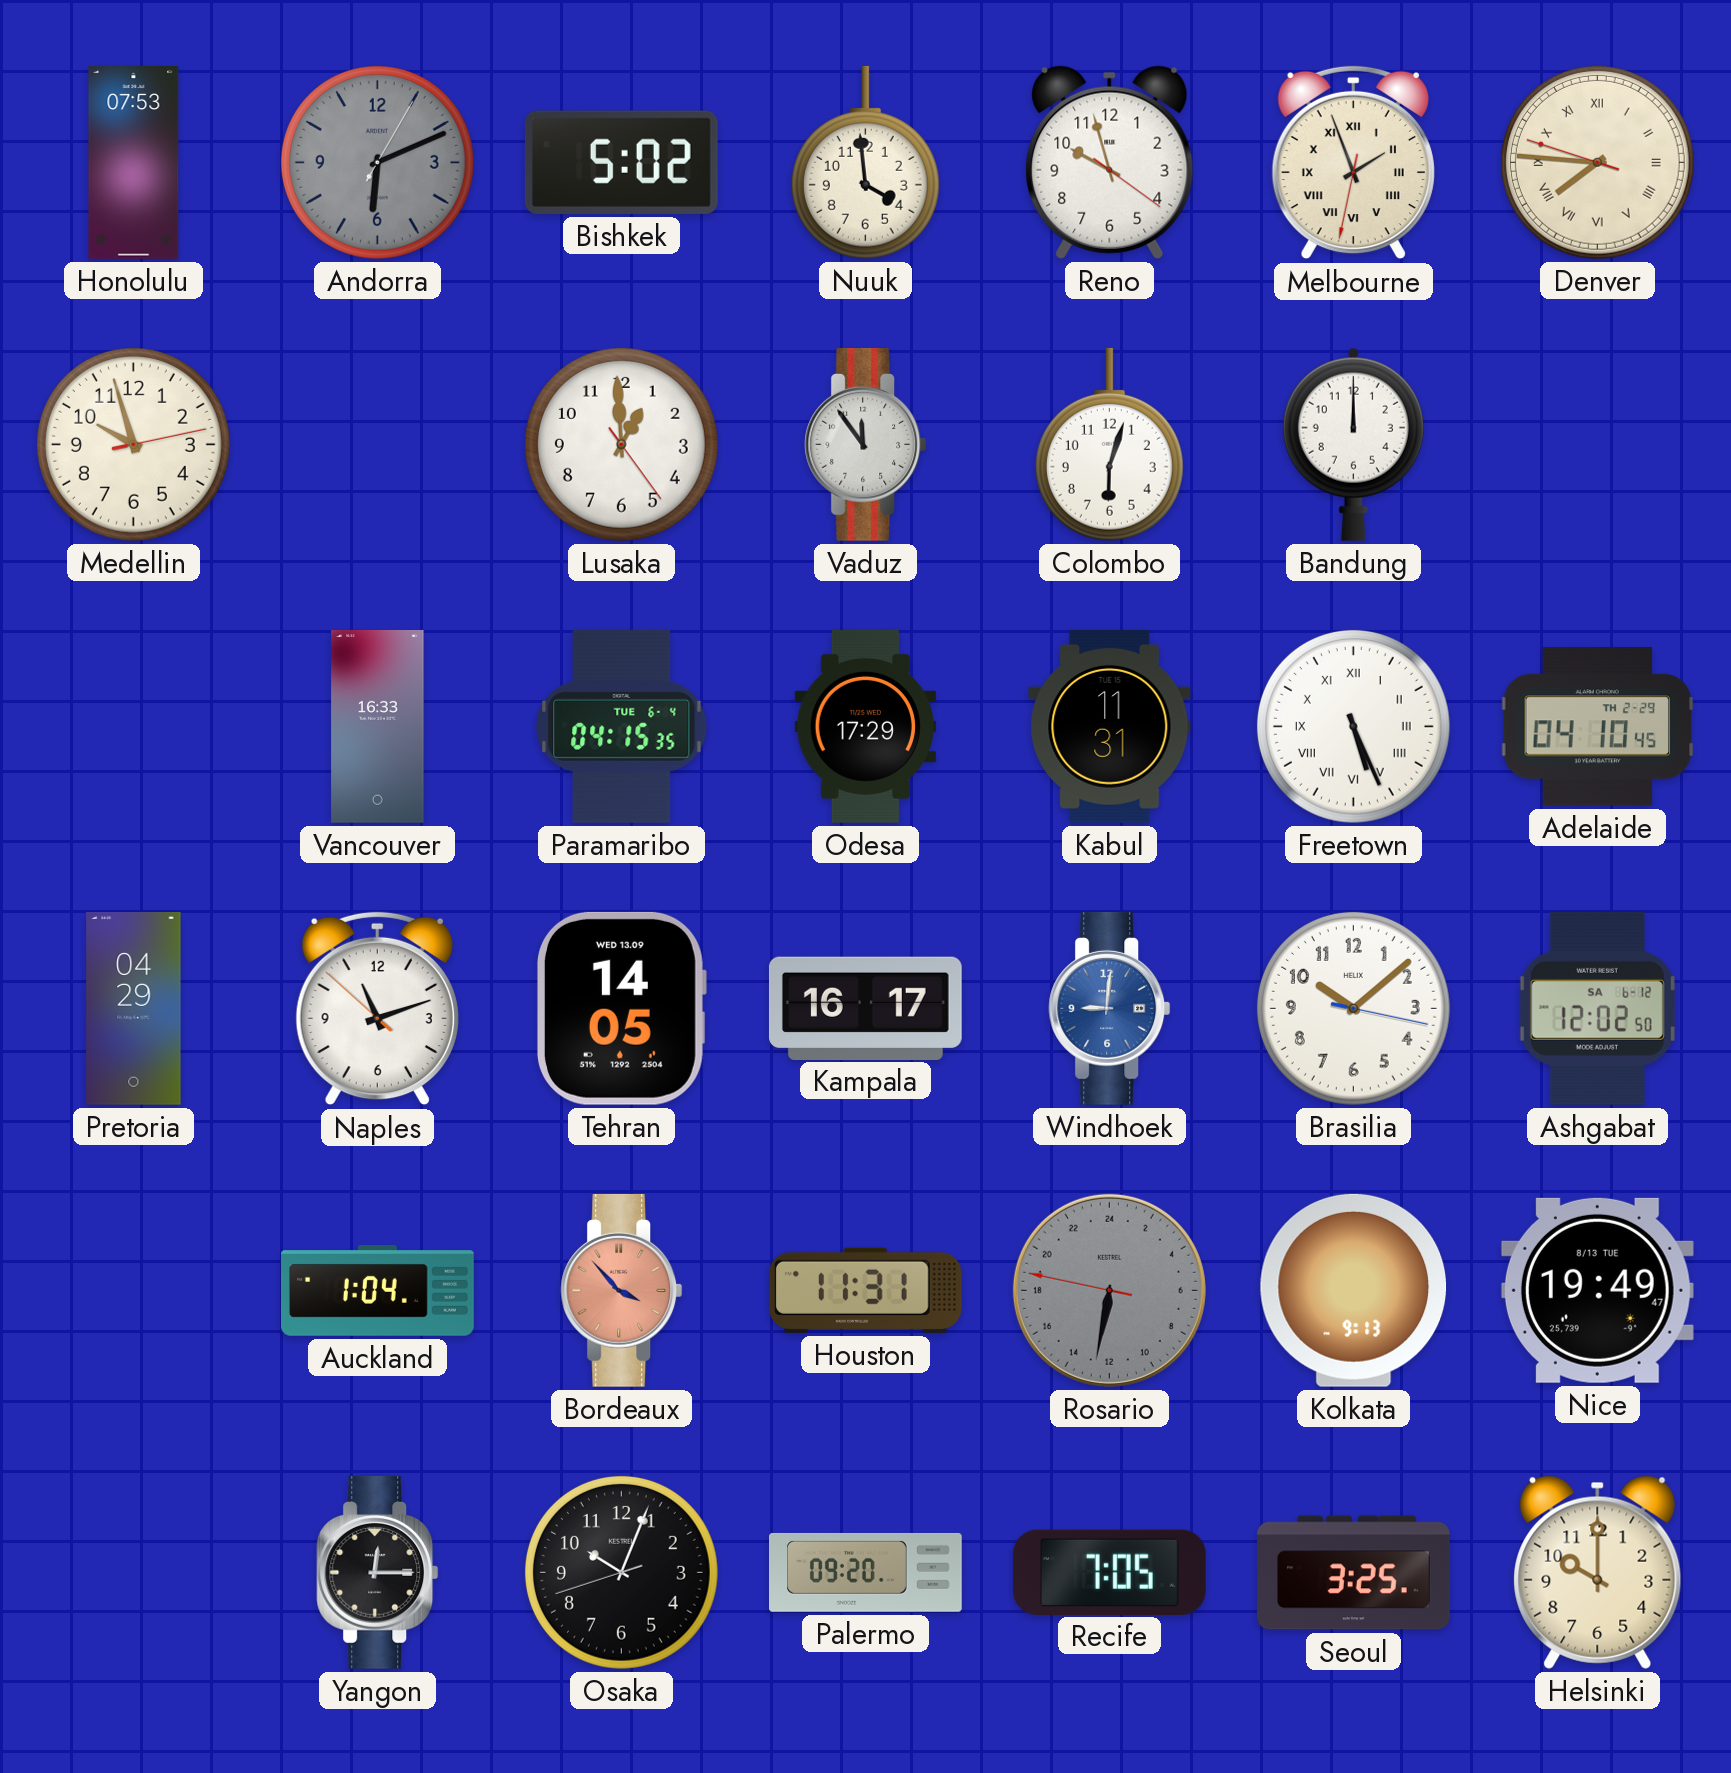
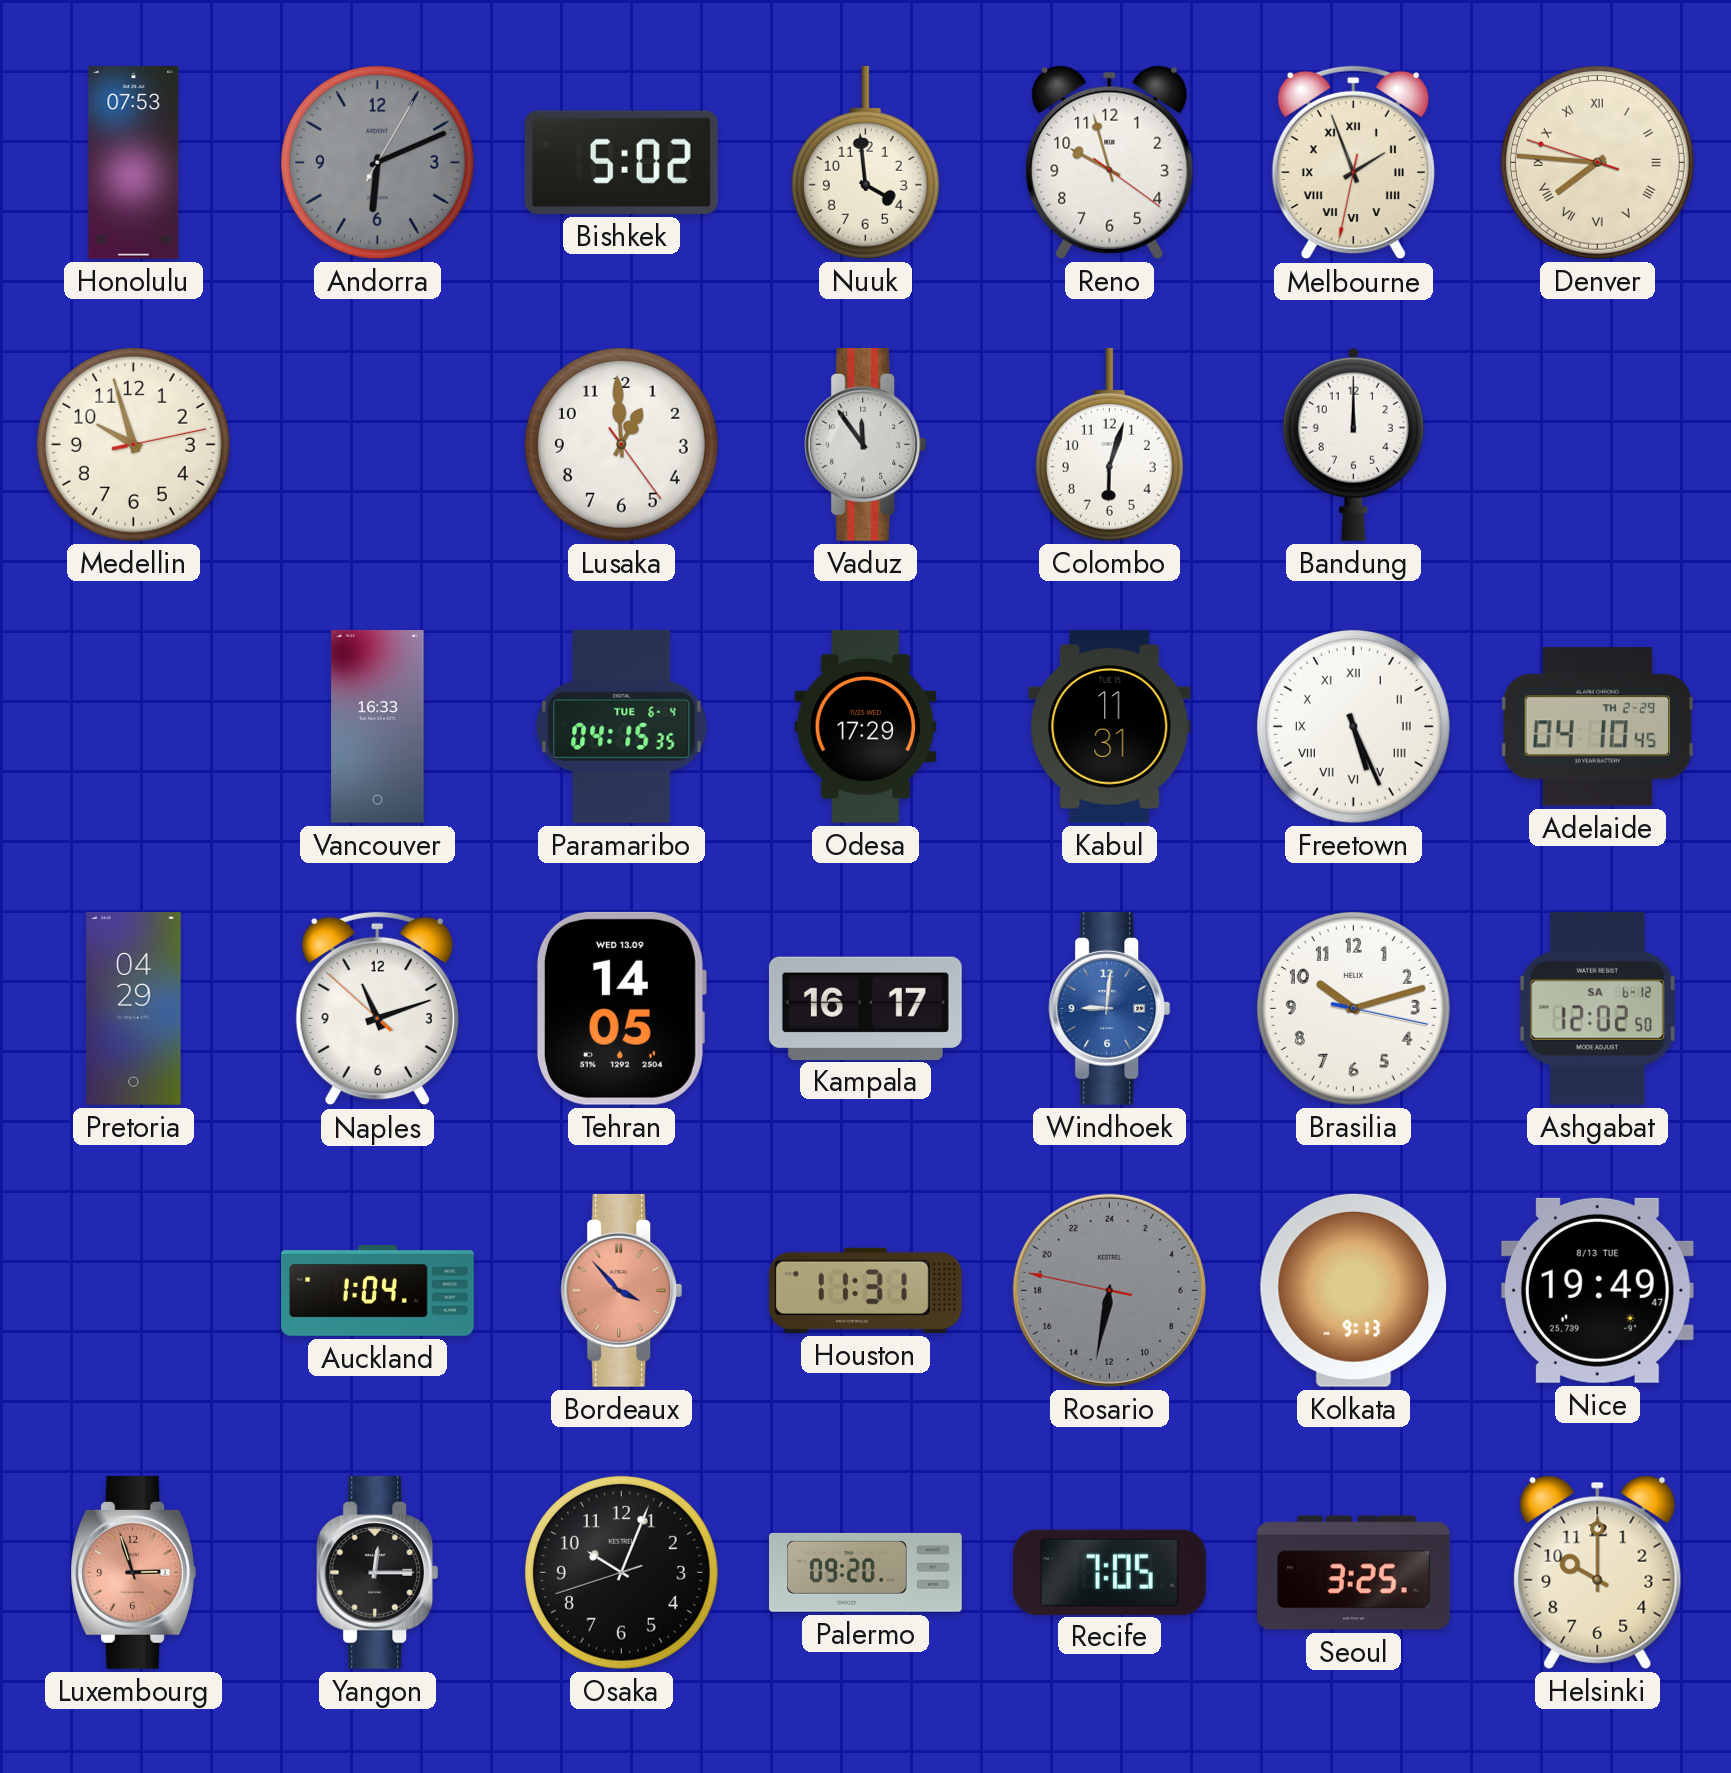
Brasilia: 10:08 -> 10:12 (1353, 1008)
Luxembourg: none -> 2:57 (133, 1572)
